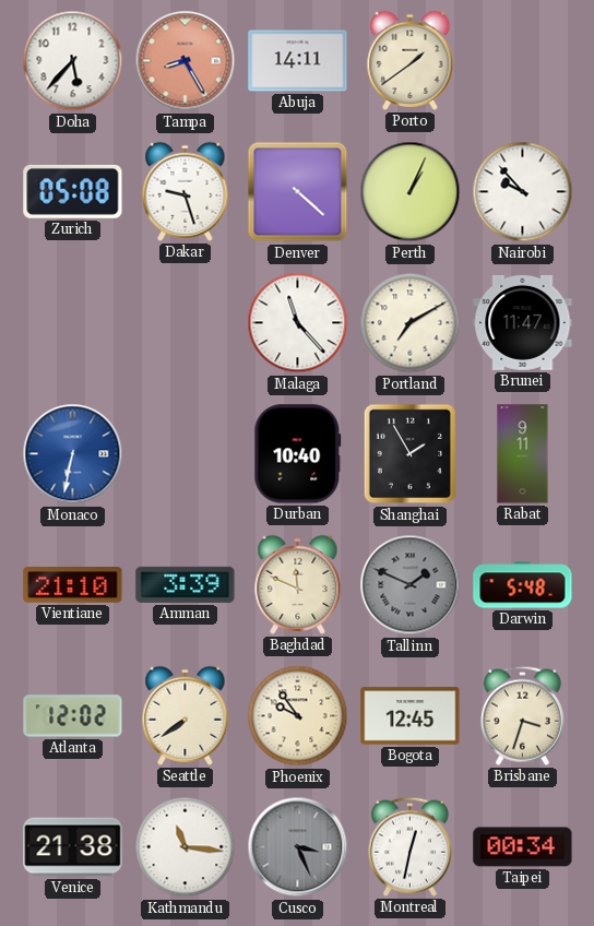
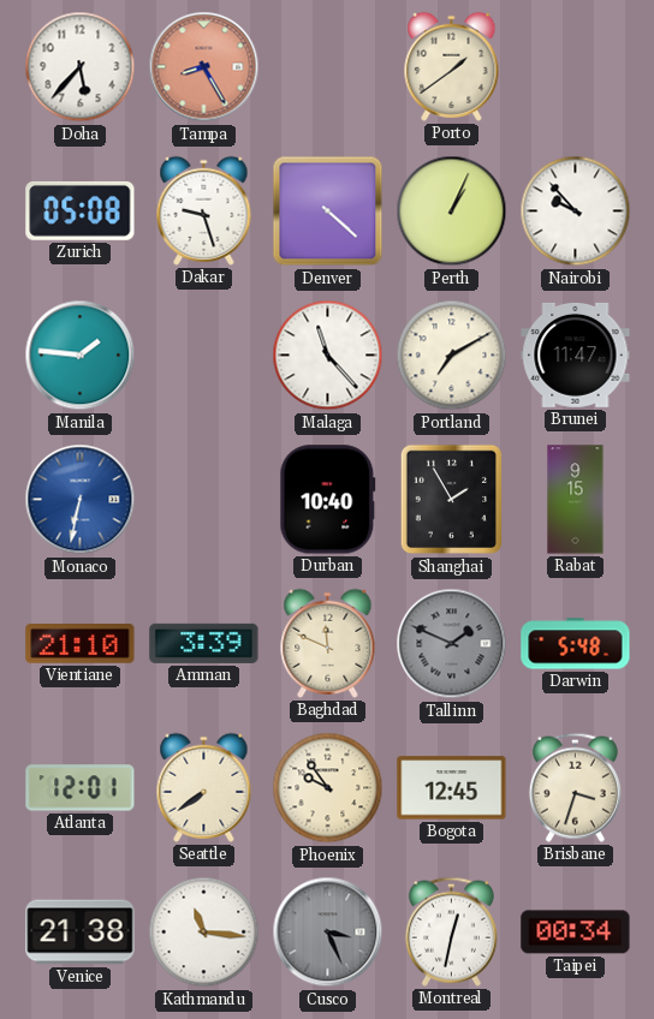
Abuja: 14:11 -> none (298, 61)
Manila: none -> 1:46 (81, 356)
Rabat: 9:11 -> 9:15 (576, 500)
Atlanta: 12:02 -> 12:01 (81, 788)
